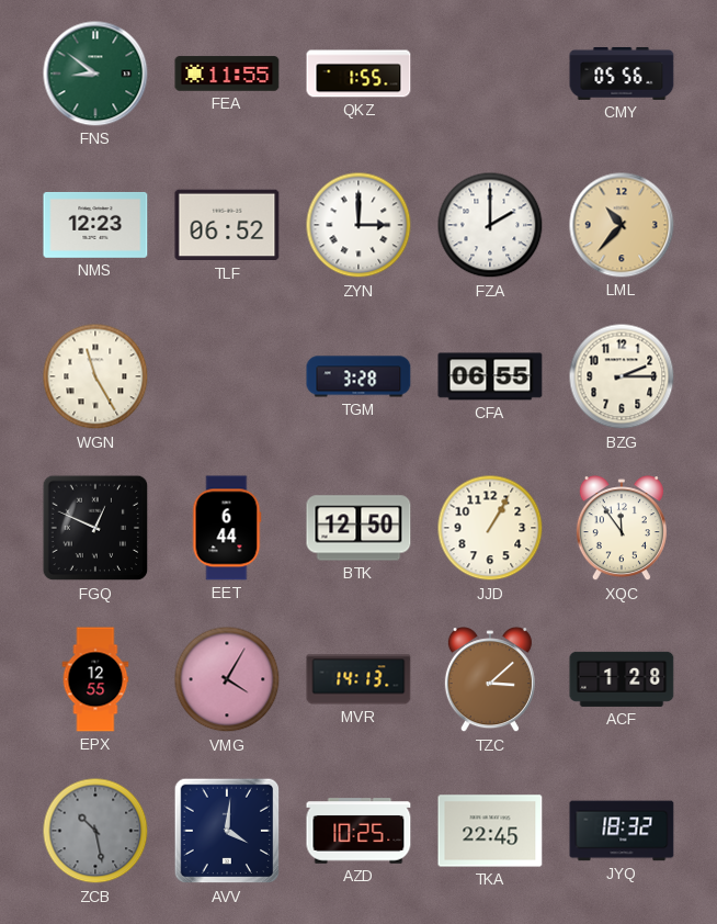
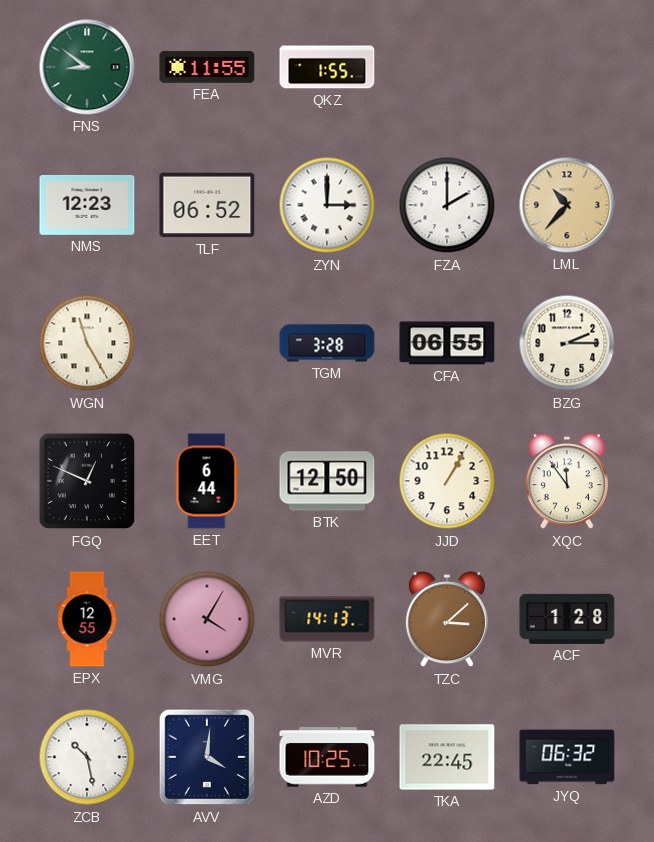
CMY: 05:56 -> none (622, 74)
ZCB dial: grey -> white (87, 757)
JYQ: 18:32 -> 06:32 (567, 757)
